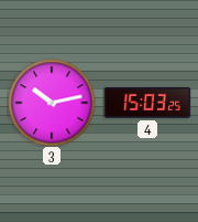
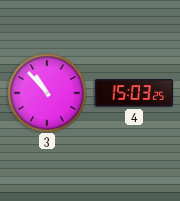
3: 10:13 -> 10:53 (47, 93)
